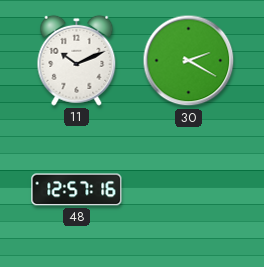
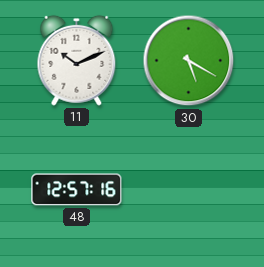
30: 2:20 -> 5:20 (189, 61)
